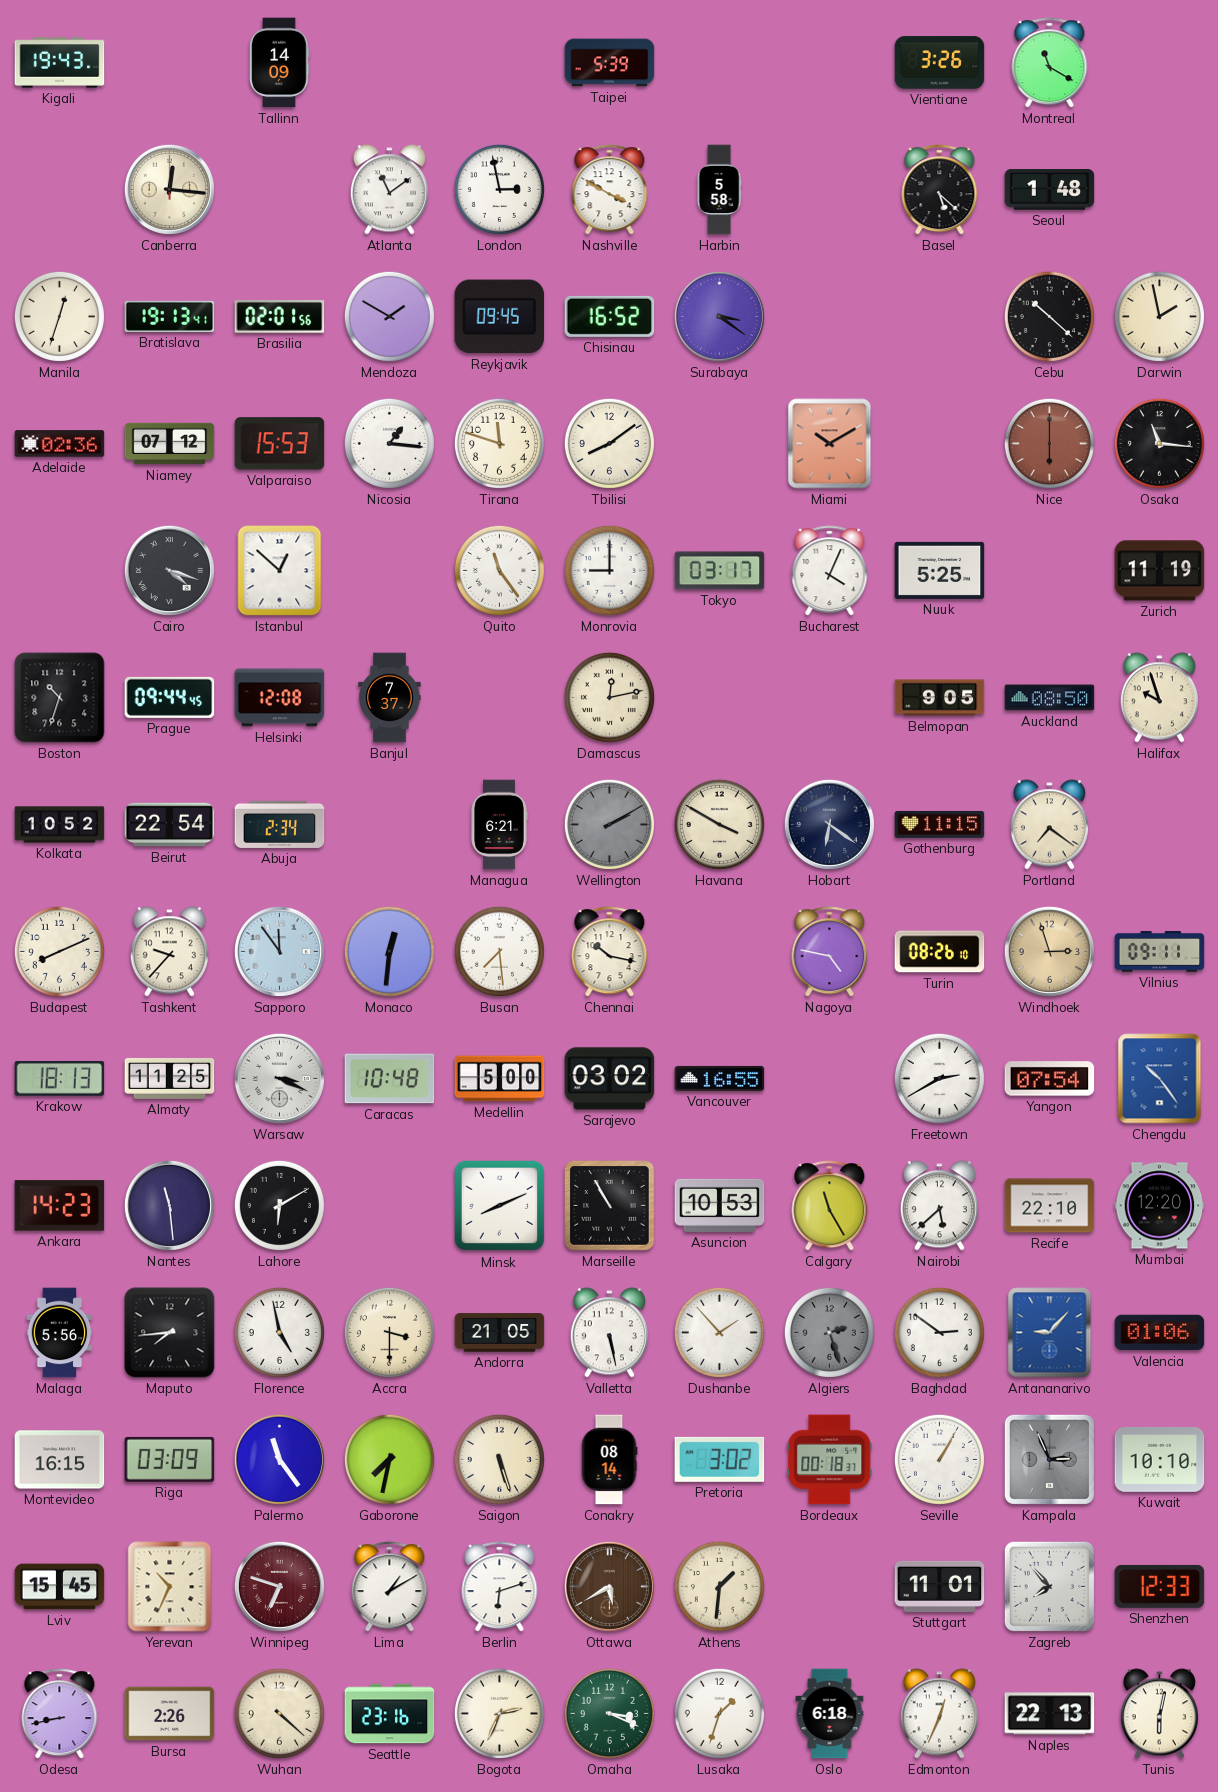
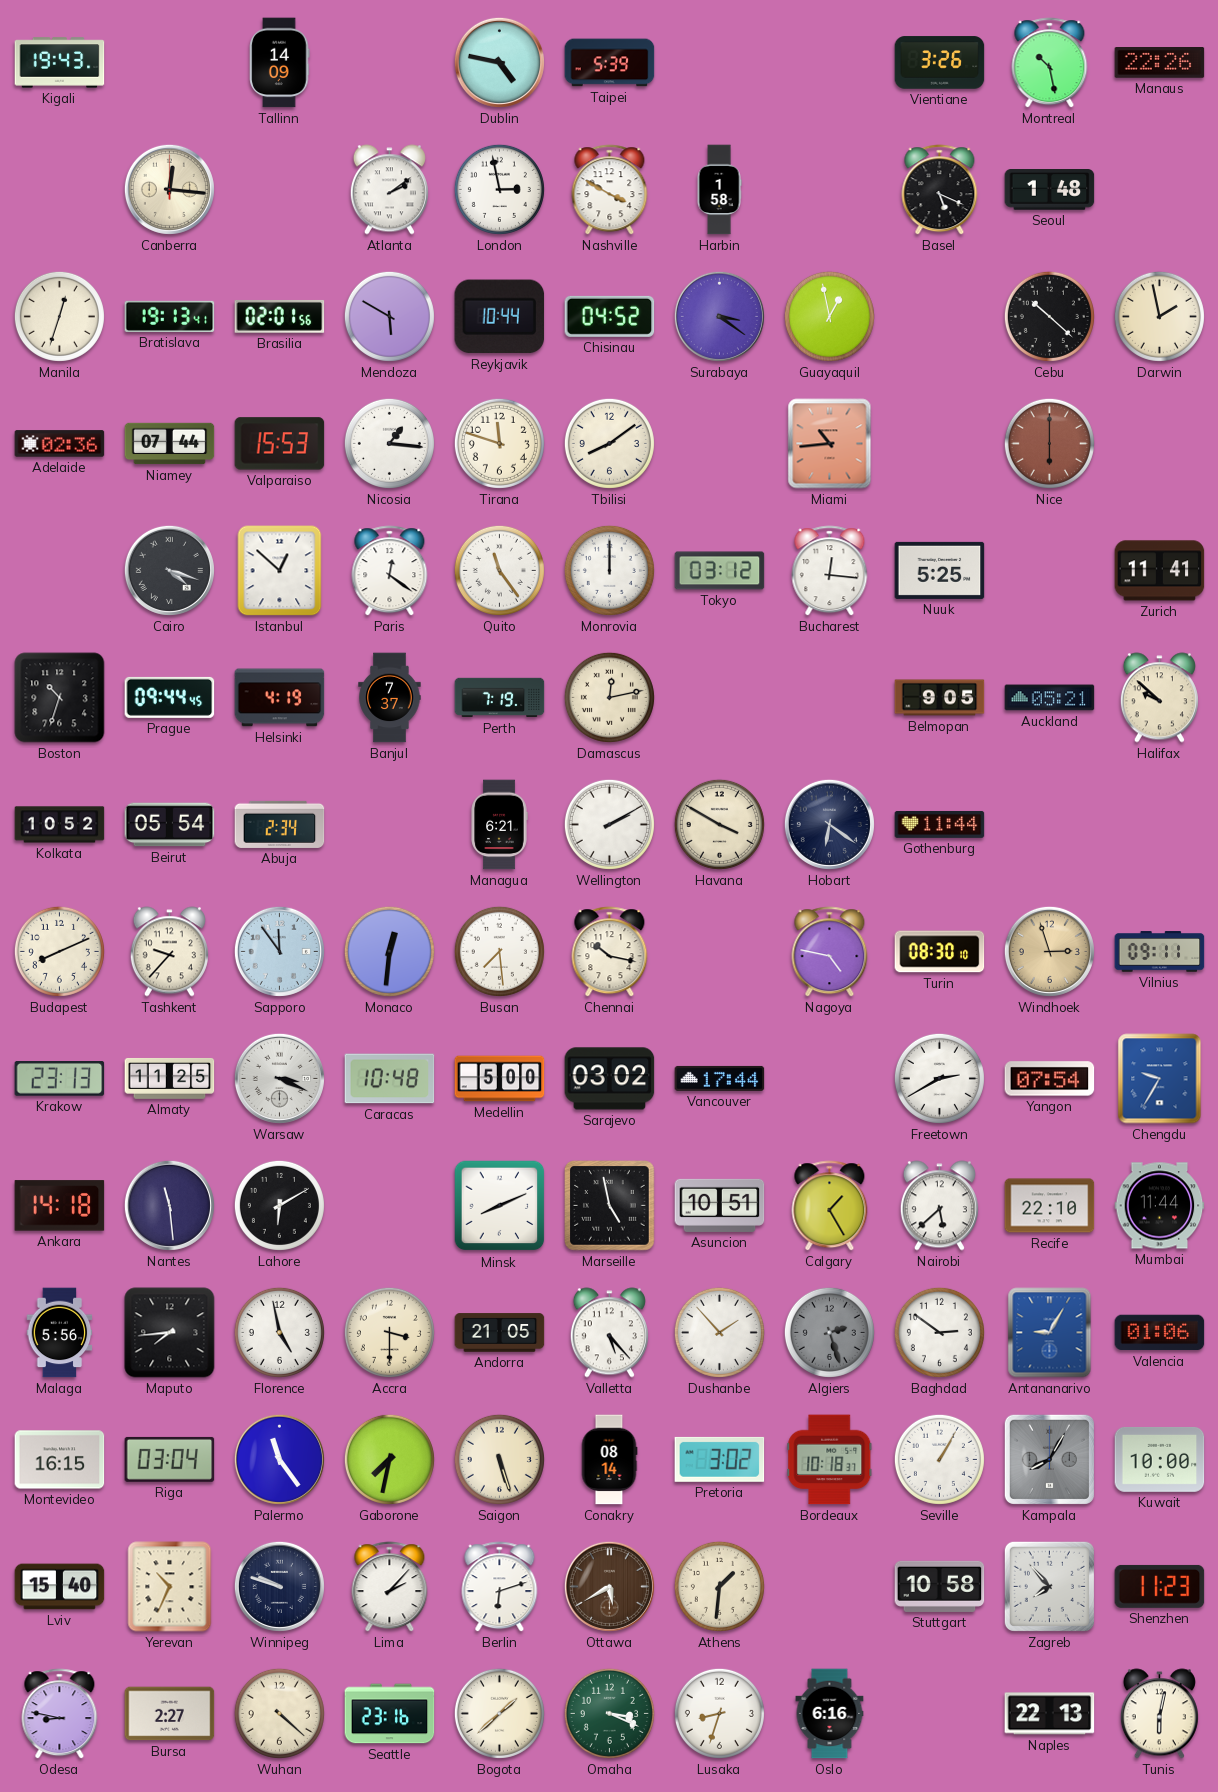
Dublin: none -> 4:47 (499, 62)
Montreal: 11:20 -> 10:28 (1050, 63)
Manaus: none -> 22:26 (1160, 63)
Atlanta: 11:09 -> 2:09 (389, 190)
Harbin: 5:58 -> 1:58 (719, 190)
Basel: 5:22 -> 5:19 (940, 190)
Mendoza: 1:50 -> 5:50 (389, 316)
Reykjavik: 09:45 -> 10:44 (500, 317)
Chisinau: 16:52 -> 04:52 (610, 316)
Guayaquil: none -> 12:58 (829, 316)
Niamey: 07:12 -> 07:44 (170, 444)
Miami: 10:10 -> 10:44 (830, 444)
Osaka: 11:16 -> none (1159, 443)
Paris: none -> 12:21 (390, 571)
Monrovia: 9:00 -> 12:00 (609, 570)
Tokyo: 03:17 -> 03:12 (720, 571)
Bucharest: 4:04 -> 12:16 (830, 571)
Zurich: 11:19 -> 11:41 (1160, 571)
Helsinki: 12:08 -> 4:19 (280, 698)
Perth: none -> 7:19 (500, 698)
Auckland: 08:50 -> 05:21 (1050, 698)
Halifax: 9:57 -> 9:52 (1159, 698)
Beirut: 22:54 -> 05:54 (170, 825)
Wellington dial: grey -> white (609, 824)
Gothenburg: 11:15 -> 11:44 (940, 824)
Portland: 7:21 -> none (1049, 825)
Turin: 08:26 -> 08:30 (940, 952)
Krakow: 18:13 -> 23:13 (60, 1079)
Vancouver: 16:55 -> 17:44 (720, 1078)
Chengdu: 10:24 -> 9:35 (1160, 1079)
Ankara: 14:23 -> 14:18 (60, 1206)
Marseille: 10:55 -> 4:58 (610, 1206)
Asuncion: 10:53 -> 10:51 (720, 1205)
Calgary: 11:25 -> 1:25 (830, 1206)
Mumbai: 12:20 -> 11:44 (1160, 1206)
Valletta: 5:28 -> 5:23 (609, 1333)
Antananarivo: 9:07 -> 9:05 (1050, 1333)
Riga: 03:09 -> 03:04 (170, 1459)
Bordeaux: 00:18 -> 10:18 (830, 1460)
Kampala: 2:56 -> 8:05 (1049, 1459)
Kuwait: 10:10 -> 10:00 (1160, 1459)
Lviv: 15:45 -> 15:40 (60, 1587)
Winnipeg: 6:48 -> 9:48 (279, 1586)
Winnipeg dial: burgundy -> navy (279, 1586)
Lima: 1:10 -> 2:07 (390, 1587)
Stuttgart: 11:01 -> 10:58 (940, 1586)
Shenzhen: 12:33 -> 11:23 (1160, 1586)
Odesa: 8:43 -> 8:47 (60, 1714)
Bursa: 2:26 -> 2:27 (170, 1714)
Bogota: 2:34 -> 1:38 (499, 1713)
Lusaka: 1:33 -> 8:33 (719, 1713)
Oslo: 6:18 -> 6:16 (830, 1714)
Edmonton: 12:34 -> none (939, 1714)
